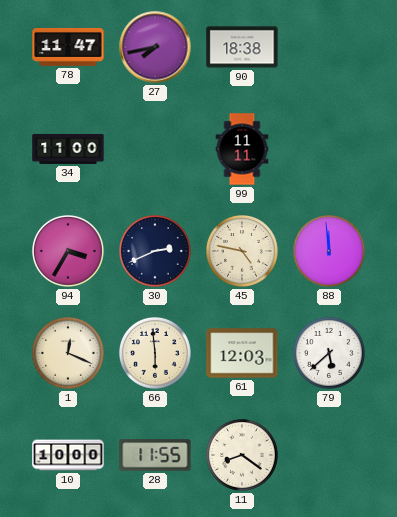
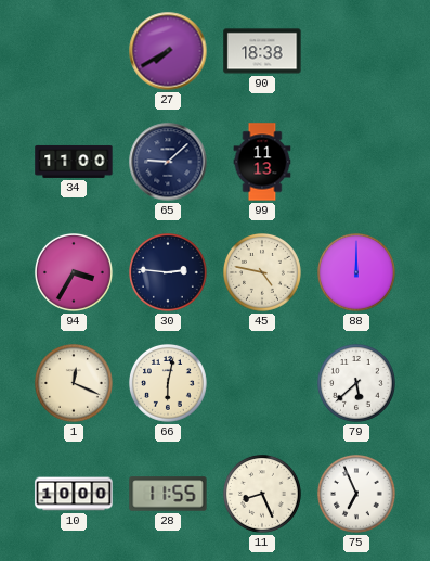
78: 11:47 -> none (68, 47)
27: 7:43 -> 7:40 (168, 51)
65: none -> 9:08 (168, 162)
99: 11:11 -> 11:13 (262, 162)
30: 2:41 -> 2:46 (169, 273)
88: 11:59 -> 12:00 (357, 273)
66: 5:59 -> 6:02 (169, 384)
61: 12:03 -> none (242, 353)
11: 8:21 -> 8:26 (263, 495)
75: none -> 6:56 (357, 495)
